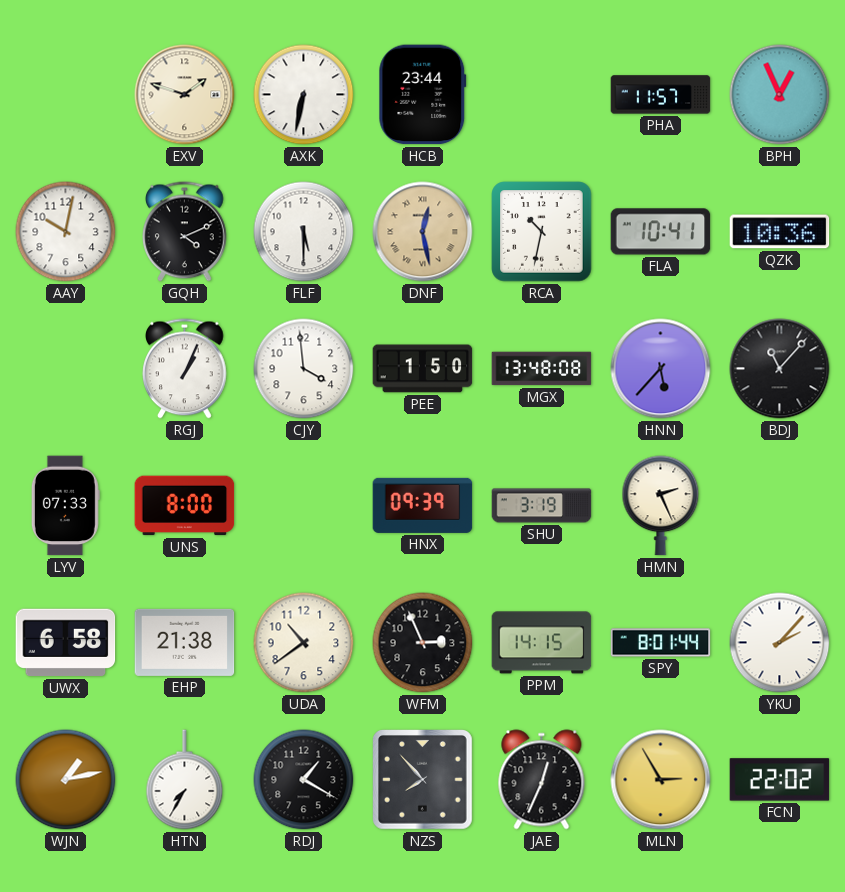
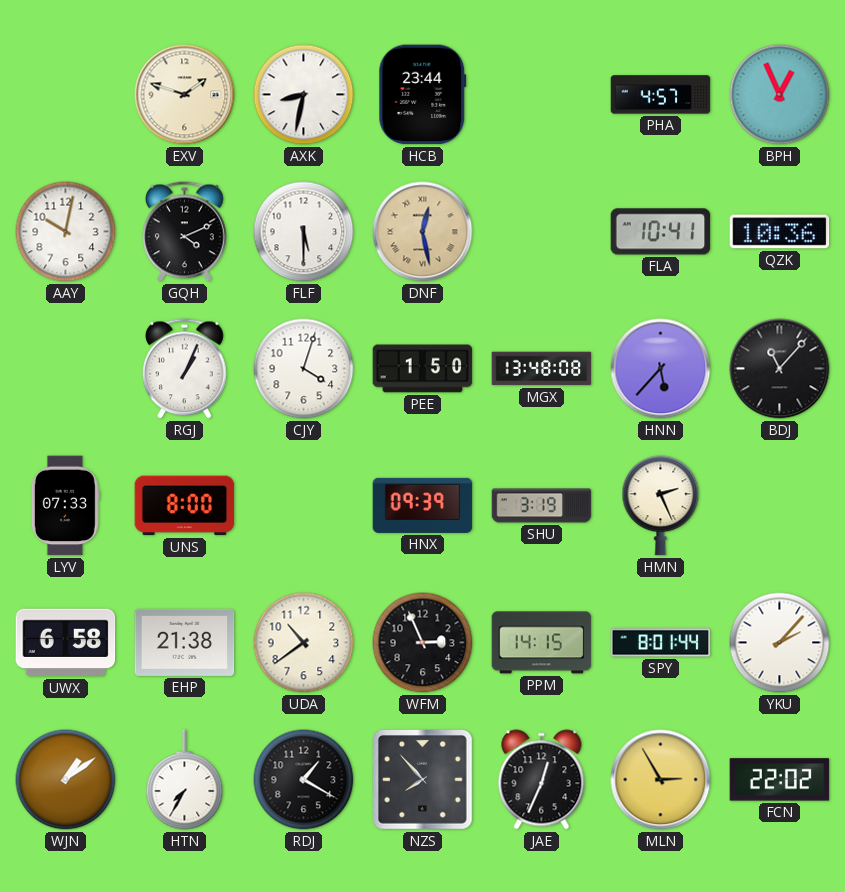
AXK: 6:32 -> 8:32 (304, 95)
PHA: 11:57 -> 4:57 (661, 95)
RCA: 10:32 -> none (542, 232)
CJY: 3:59 -> 4:03 (304, 369)
WJN: 1:13 -> 1:09 (66, 780)
